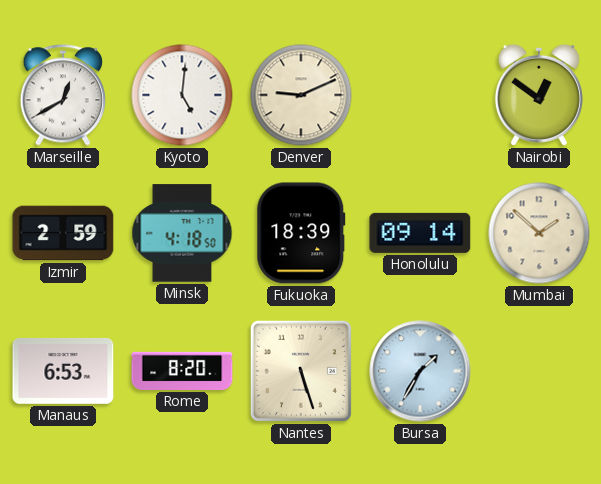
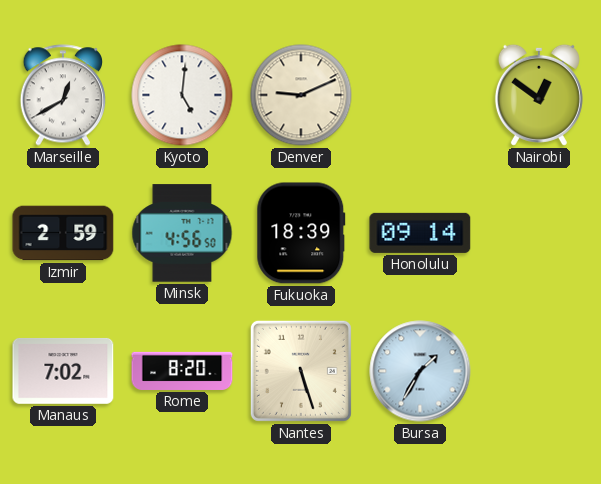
Minsk: 4:18 -> 4:56 (182, 233)
Mumbai: 1:52 -> none (539, 233)
Manaus: 6:53 -> 7:02 (63, 371)
